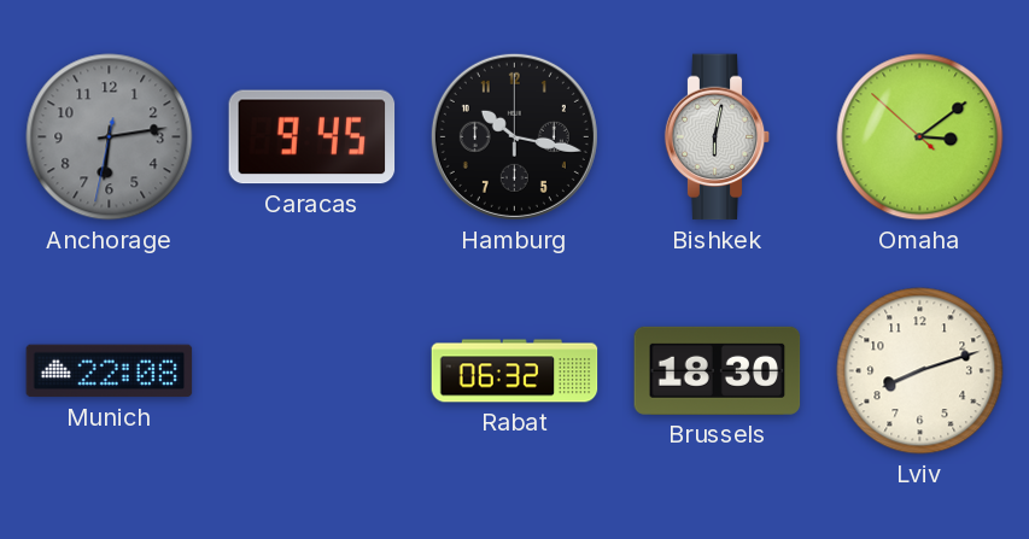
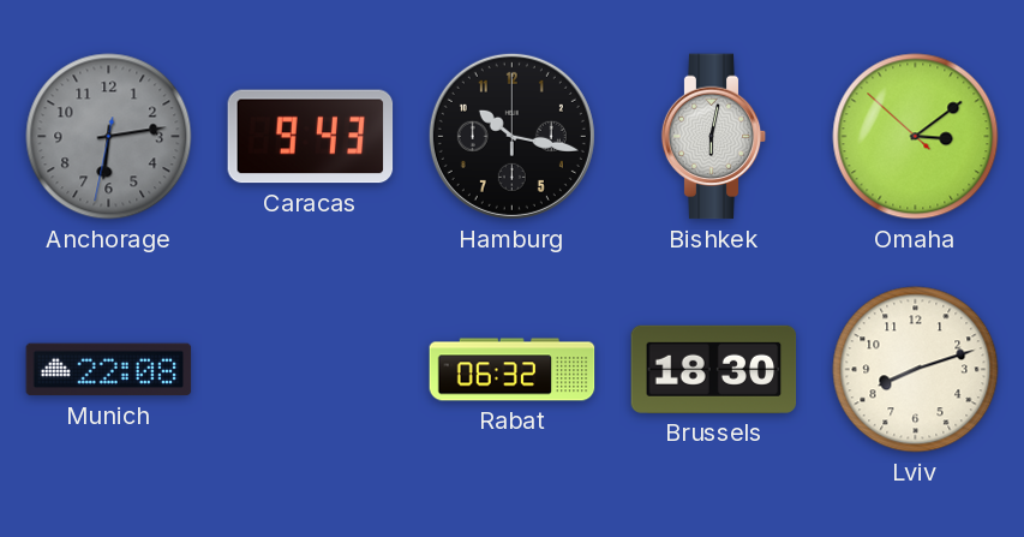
Caracas: 9:45 -> 9:43 (311, 137)
